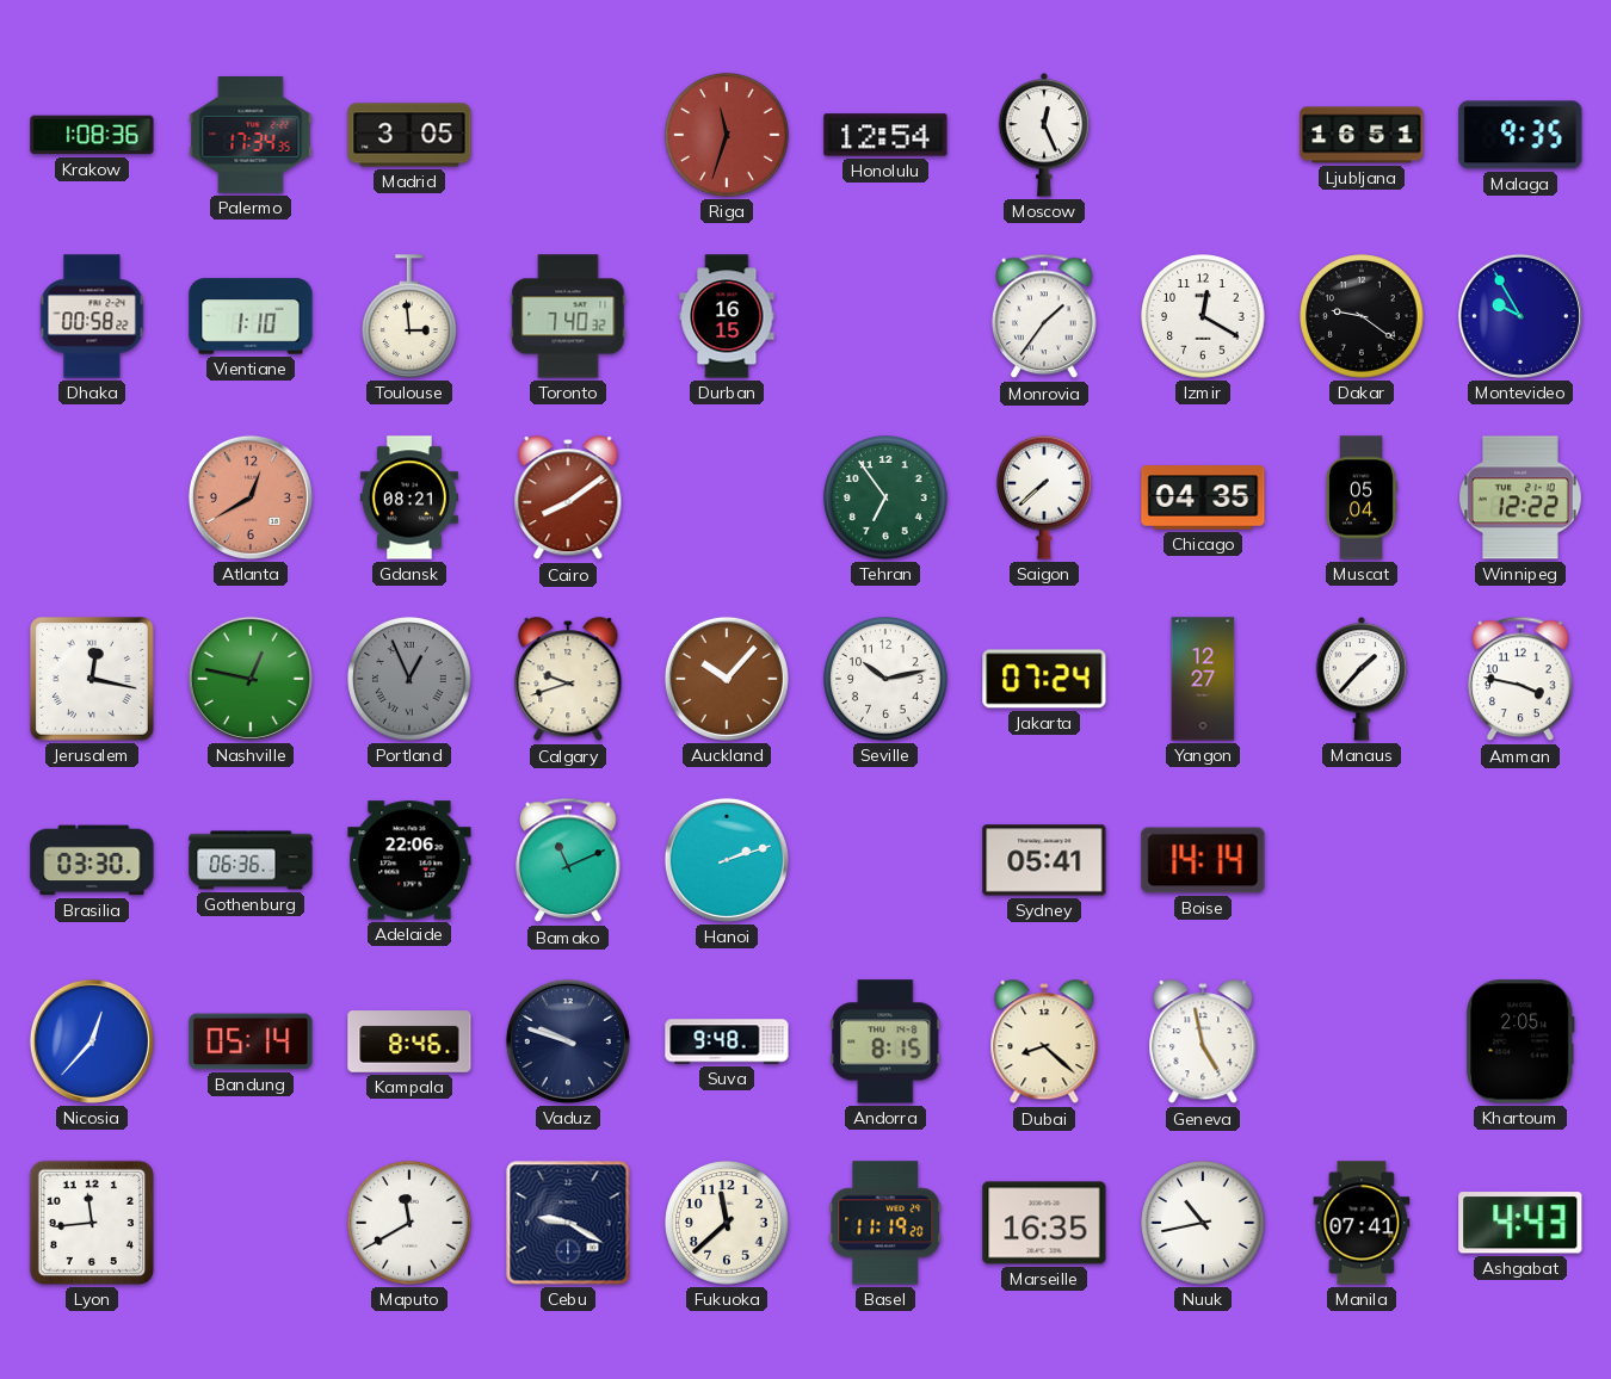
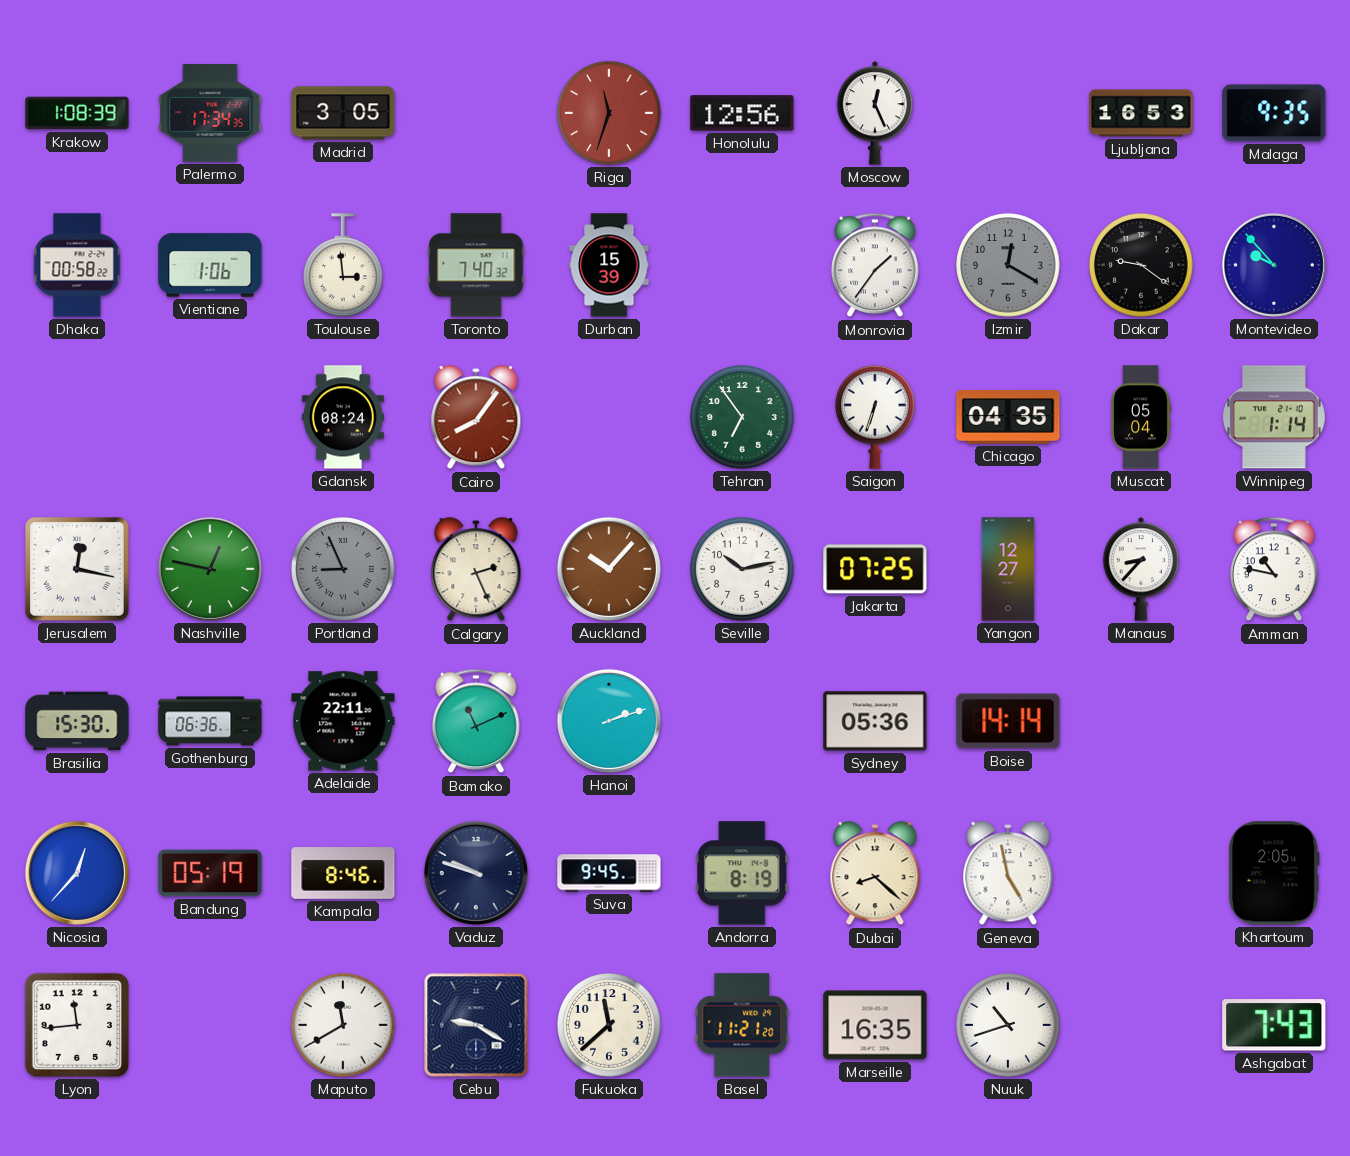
Krakow: 1:08:36 -> 1:08:39 (77, 113)
Honolulu: 12:54 -> 12:56 (742, 113)
Ljubljana: 16:51 -> 16:53 (1141, 113)
Vientiane: 1:10 -> 1:06 (210, 265)
Durban: 16:15 -> 15:39 (609, 265)
Izmir dial: white -> grey (1008, 265)
Montevideo: 9:55 -> 9:53 (1274, 265)
Atlanta: 12:40 -> none (251, 497)
Gdansk: 08:21 -> 08:24 (343, 417)
Cairo: 8:09 -> 8:06 (476, 418)
Saigon: 7:38 -> 6:33 (876, 417)
Winnipeg: 12:22 -> 1:14 (1274, 417)
Portland: 12:56 -> 8:56 (343, 569)
Calgary: 9:42 -> 2:26 (476, 570)
Jakarta: 07:24 -> 07:25 (875, 569)
Manaus: 1:37 -> 8:37 (1141, 569)
Amman: 3:47 -> 10:47 (1274, 569)
Brasilia: 03:30 -> 15:30 (77, 721)
Adelaide: 22:06 -> 22:11 (343, 721)
Sydney: 05:41 -> 05:36 (875, 721)
Bandung: 05:14 -> 05:19 (210, 873)
Suva: 9:48 -> 9:45 (609, 873)
Andorra: 8:15 -> 8:19 (742, 873)
Basel: 11:19 -> 11:21 (742, 1025)
Nuuk: 10:43 -> 10:42 (1008, 1025)
Manila: 07:41 -> none (1362, 1223)
Ashgabat: 4:43 -> 7:43 (1274, 1025)
